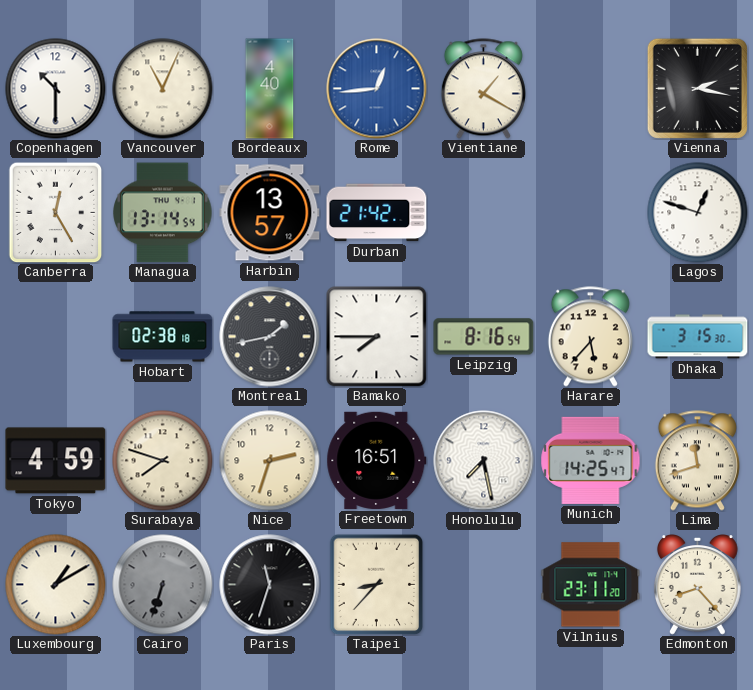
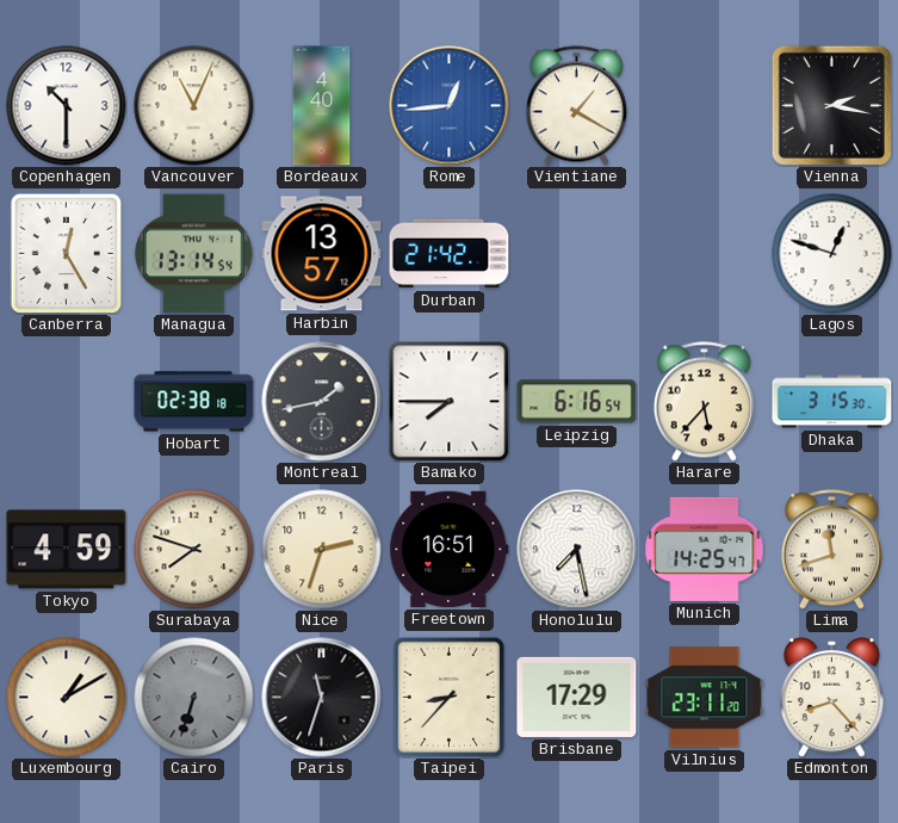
Leipzig: 8:16 -> 6:16 (577, 402)
Brisbane: none -> 17:29 (577, 697)
